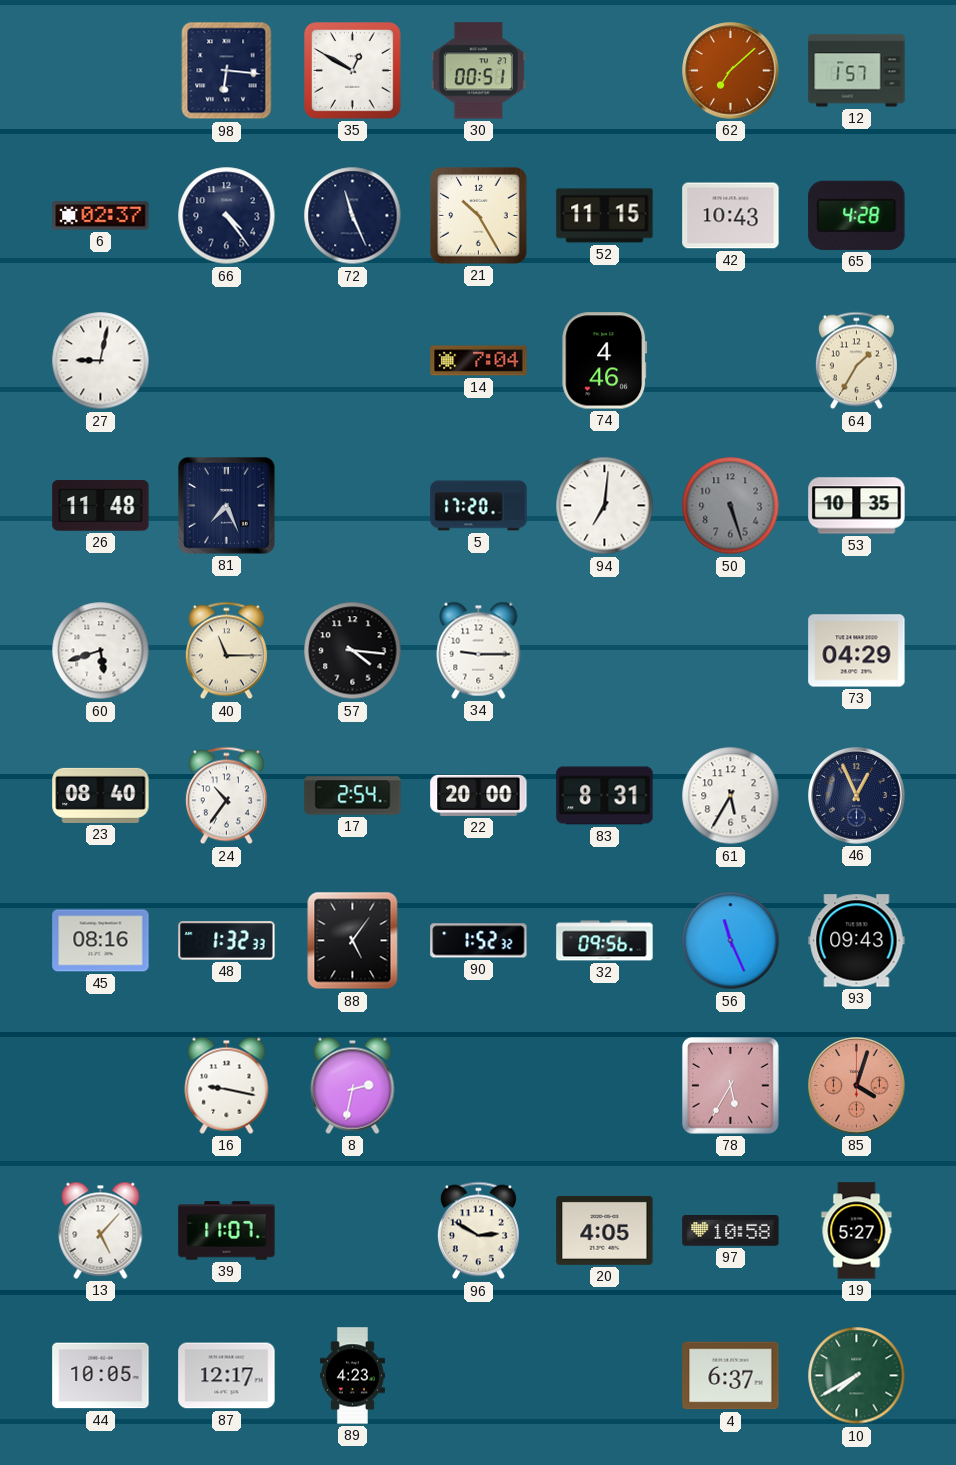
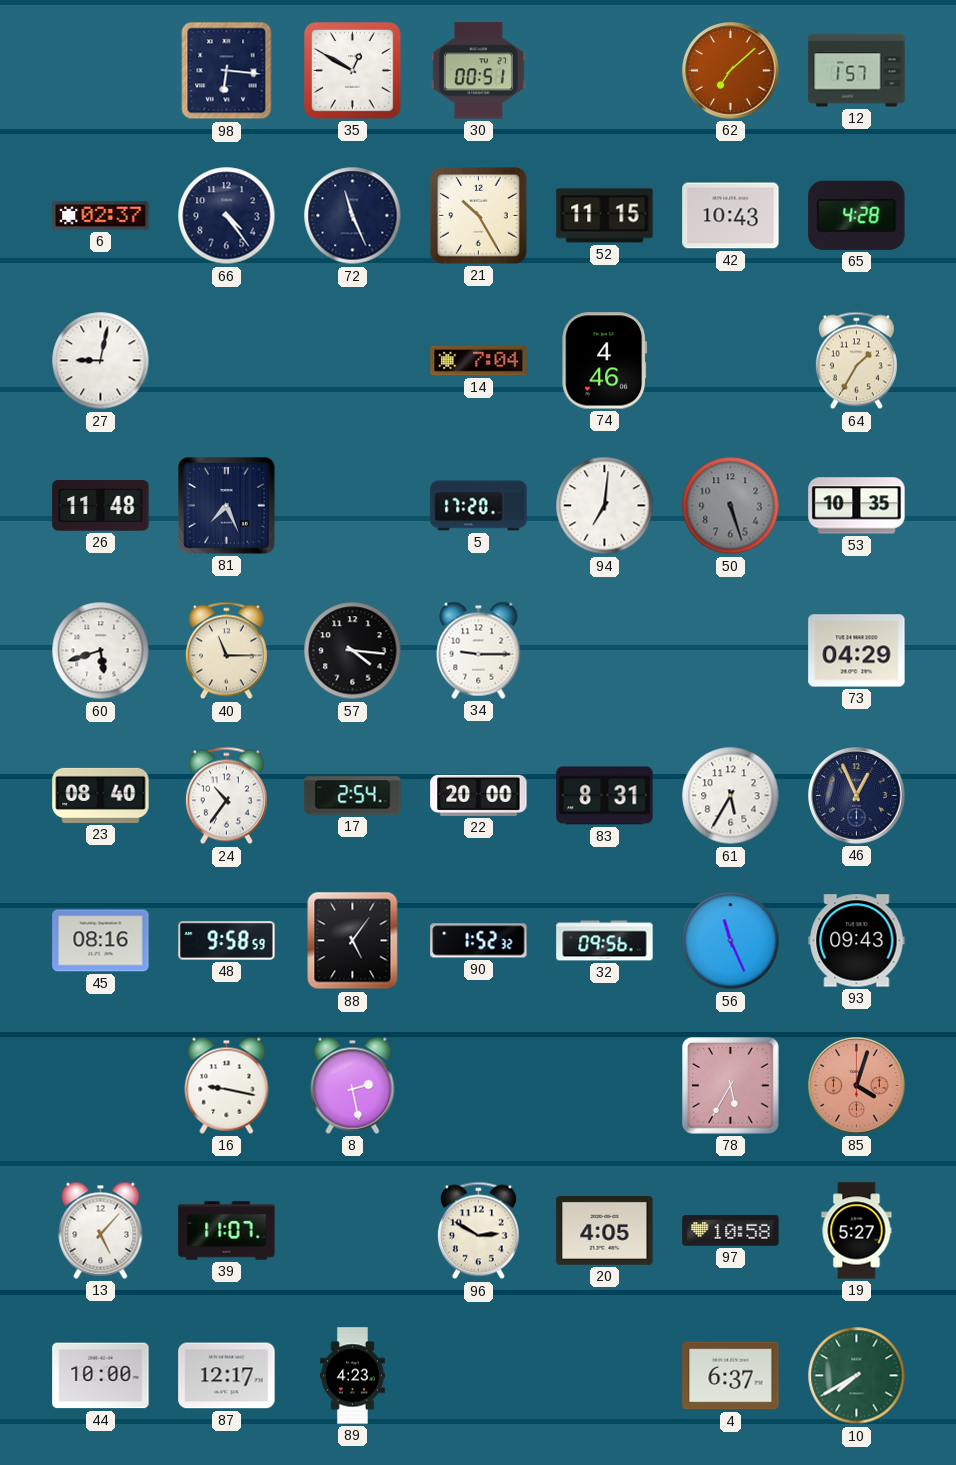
48: 1:32 -> 9:58 (227, 941)
8: 2:32 -> 2:28 (353, 1085)
44: 10:05 -> 10:00 (101, 1376)
